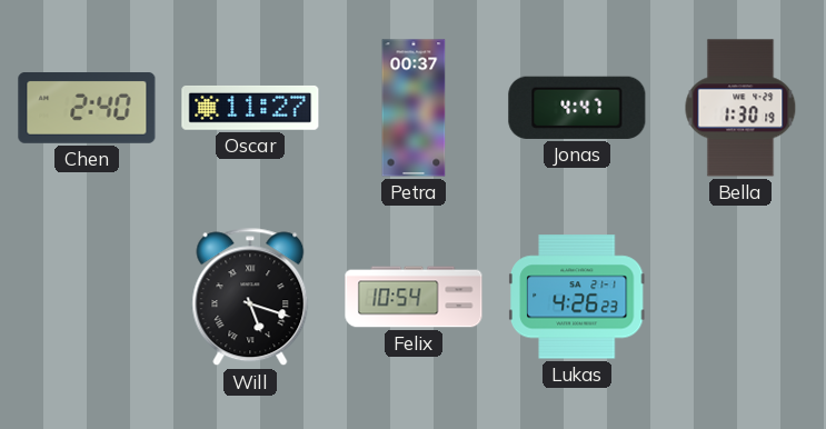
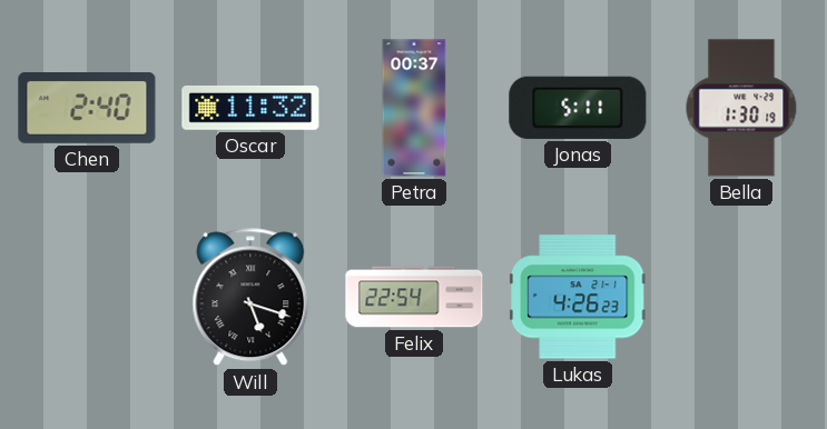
Oscar: 11:27 -> 11:32 (250, 108)
Jonas: 4:47 -> 5:11 (578, 108)
Felix: 10:54 -> 22:54 (414, 297)
